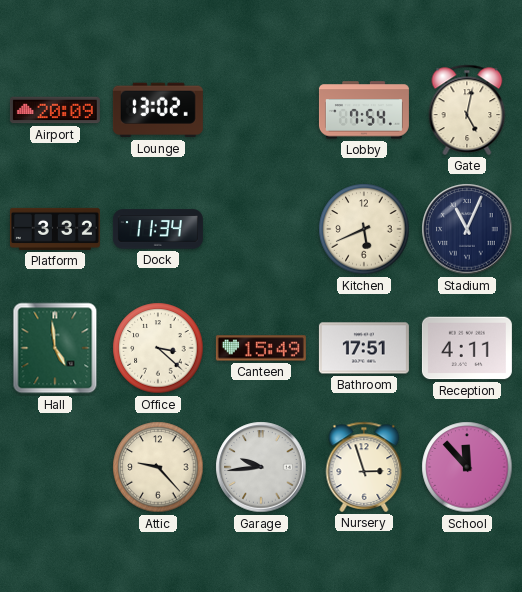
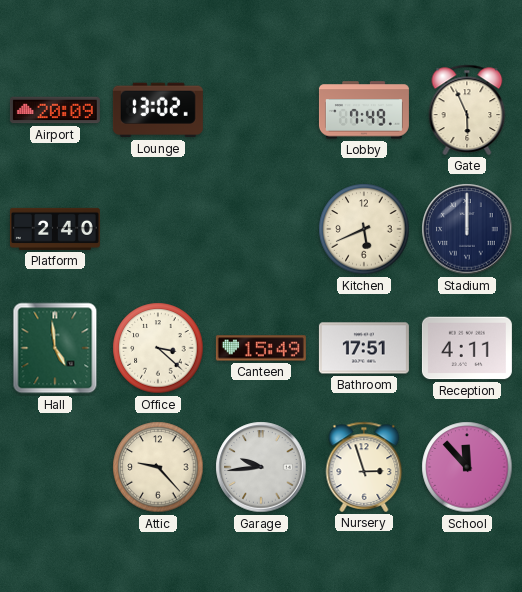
Lobby: 7:54 -> 7:49 (364, 110)
Gate: 5:02 -> 5:56 (467, 110)
Platform: 3:32 -> 2:40 (55, 229)
Dock: 11:34 -> none (158, 229)
Stadium: 11:04 -> 12:00 (467, 229)
